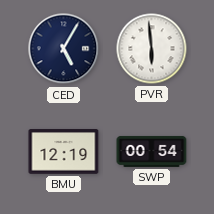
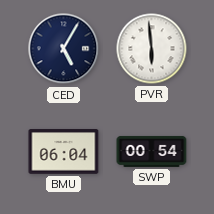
BMU: 12:19 -> 06:04 (64, 152)
